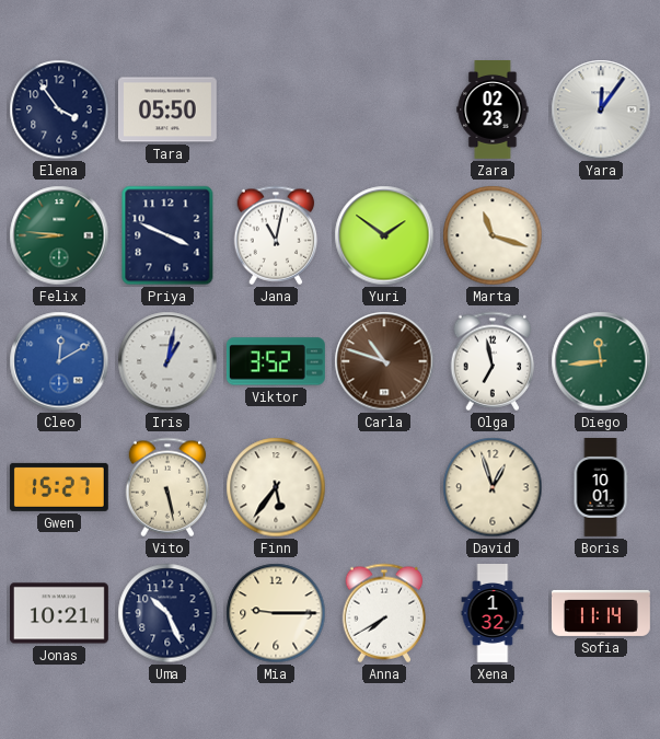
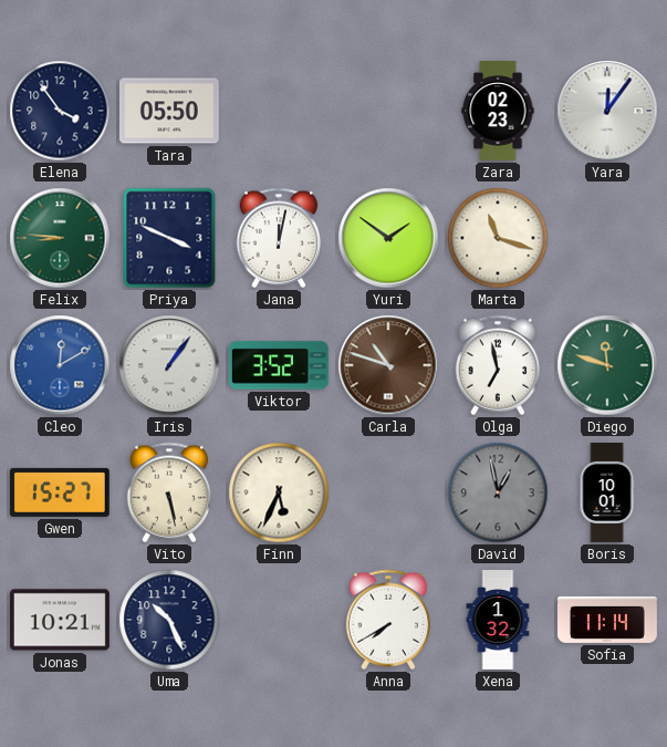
Jana: 11:02 -> 12:02 (279, 238)
Iris: 1:02 -> 1:06 (169, 365)
Diego: 11:44 -> 11:48 (607, 365)
Finn: 5:36 -> 5:34 (279, 492)
David: 12:57 -> 12:58 (498, 492)
David dial: cream -> grey (498, 492)
Mia: 9:15 -> none (276, 613)
